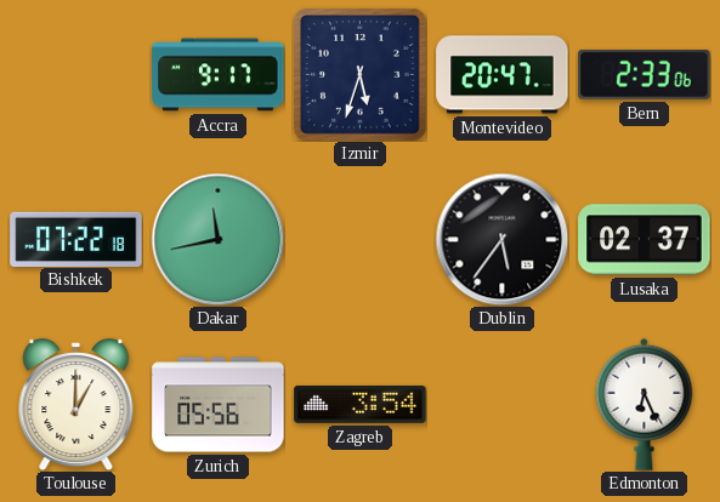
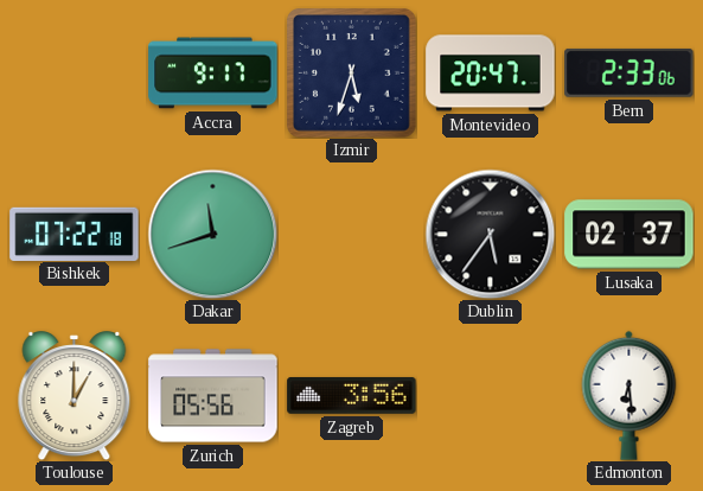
Dakar: 11:43 -> 11:42 (212, 234)
Zagreb: 3:54 -> 3:56 (352, 395)
Edmonton: 6:26 -> 6:29 (629, 395)
